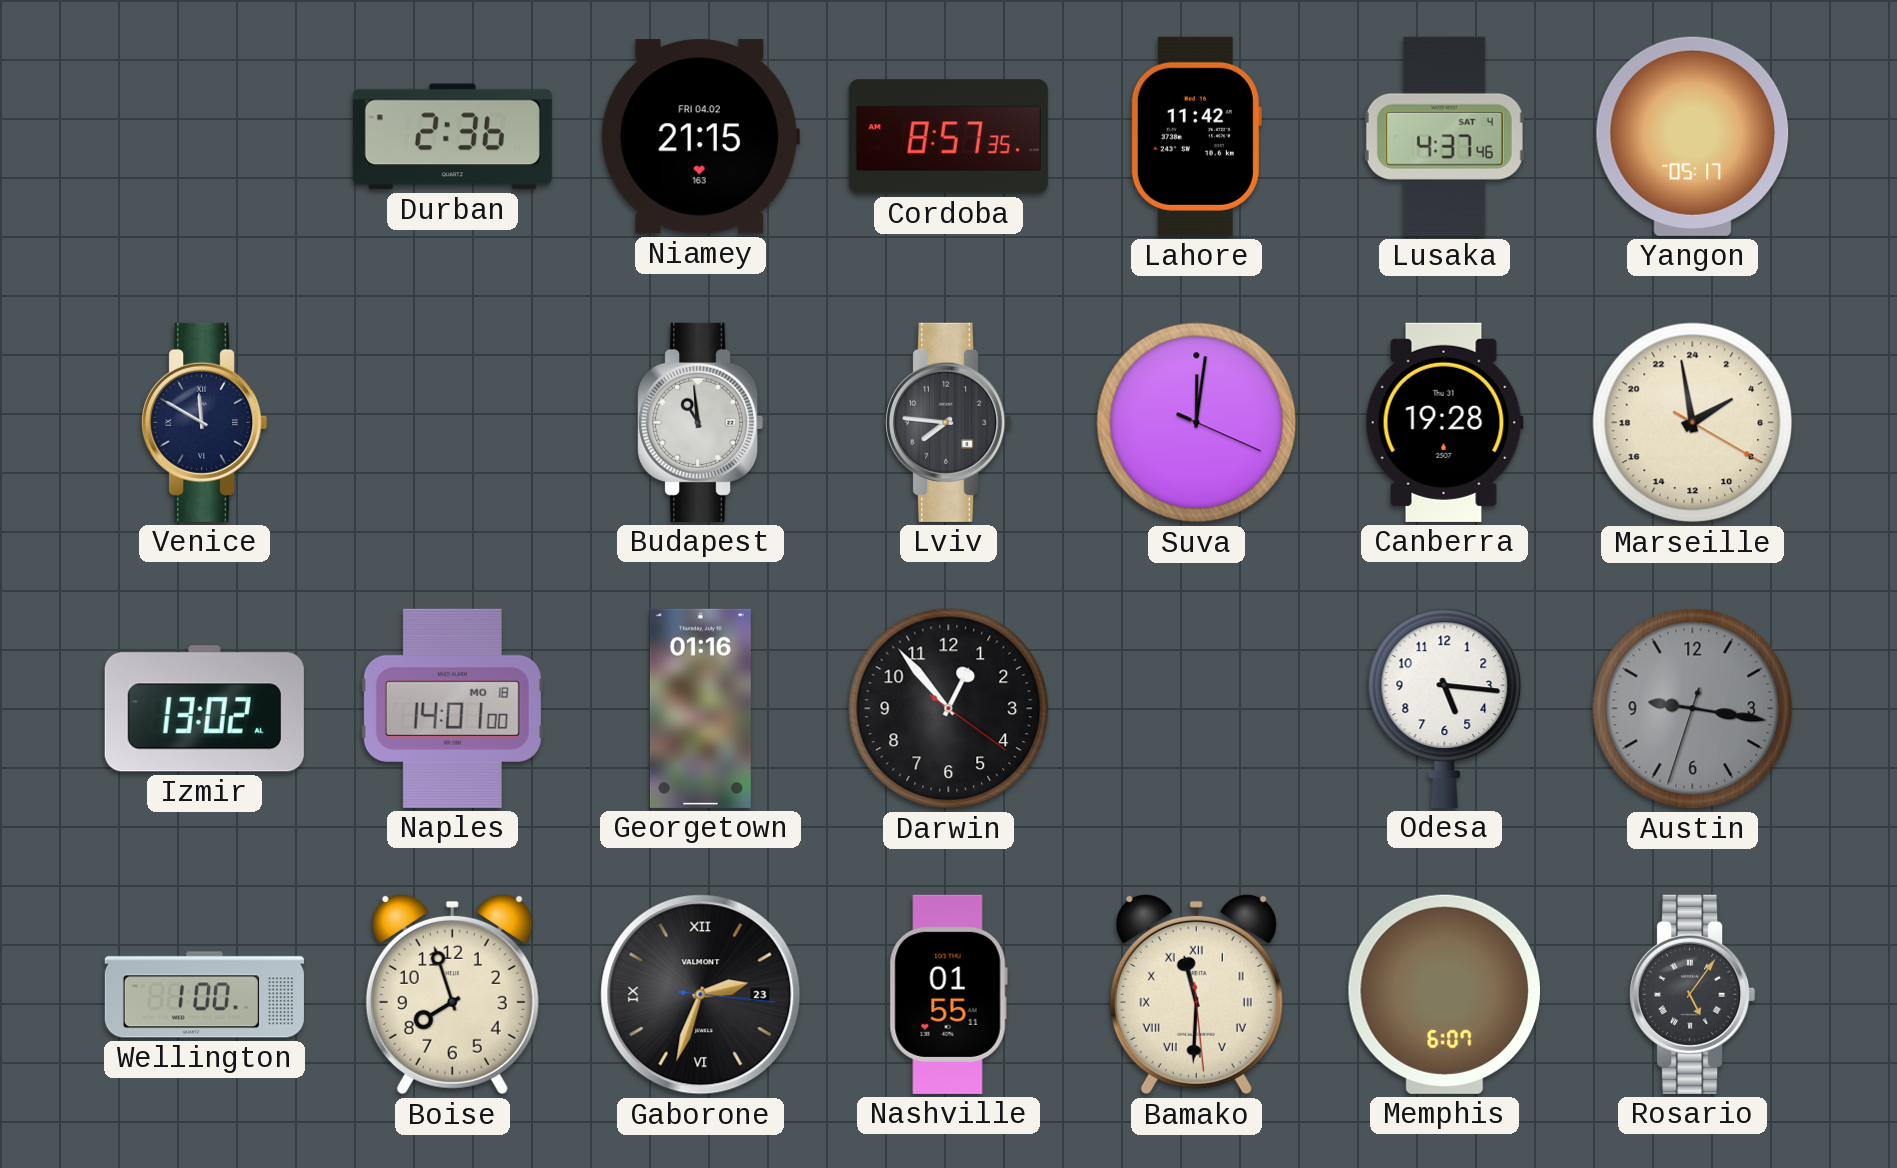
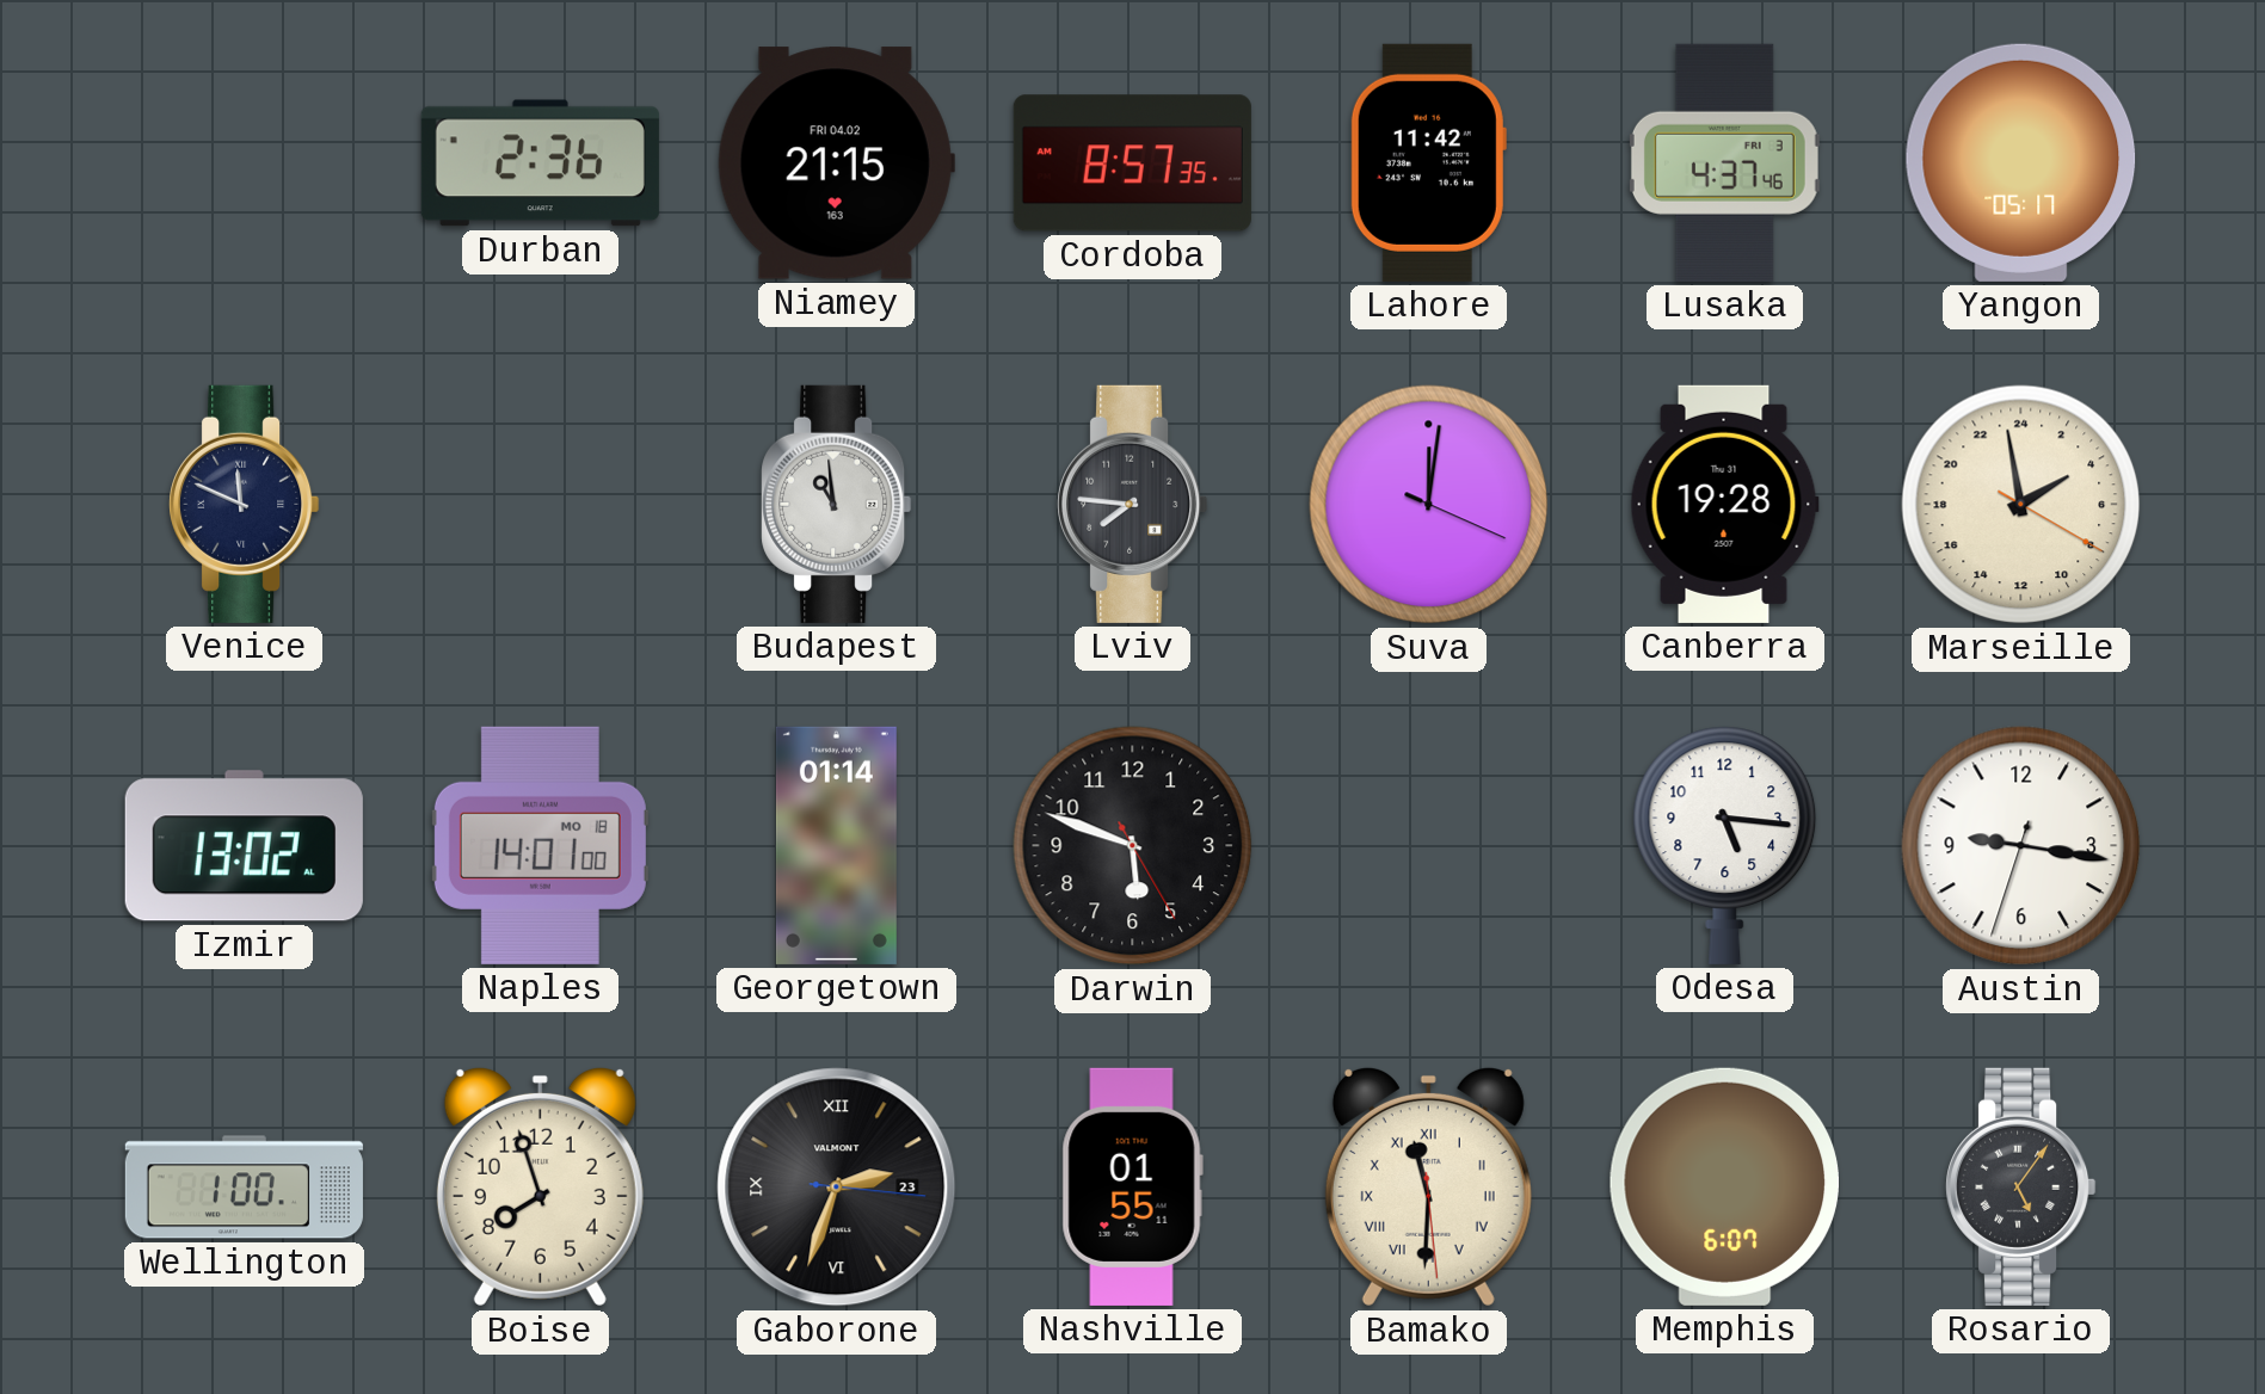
Lusaka date: SAT 4 -> FRI 3 (1724, 162)
Venice: 11:50 -> 11:49 (245, 504)
Georgetown: 01:16 -> 01:14 (836, 845)
Darwin: 12:53 -> 5:48 (1133, 846)
Austin dial: grey -> white (2021, 846)
